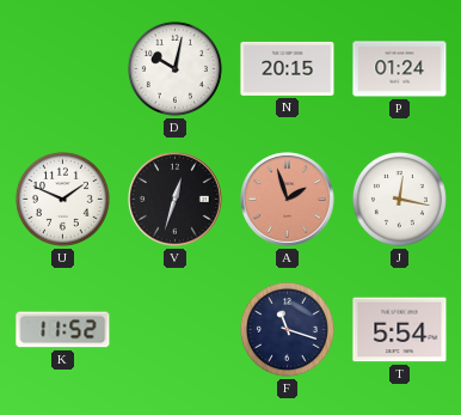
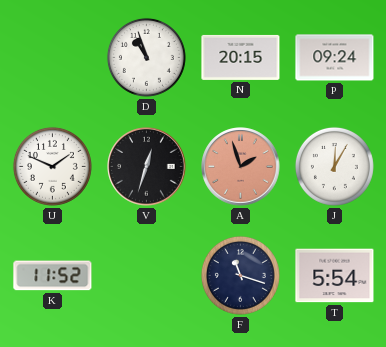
D: 10:02 -> 10:57 (146, 57)
P: 01:24 -> 09:24 (335, 58)
J: 12:17 -> 12:05 (334, 166)
